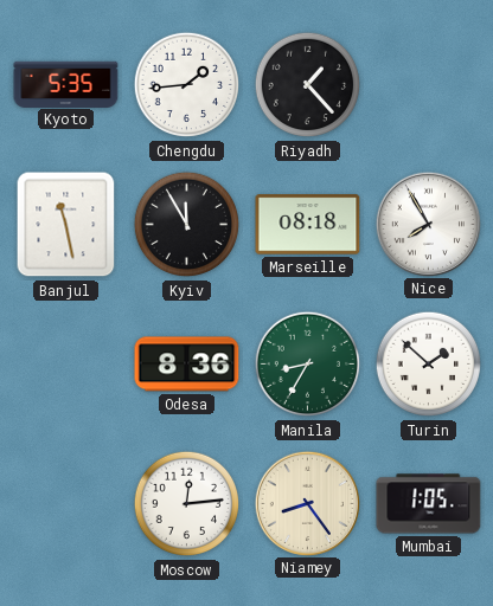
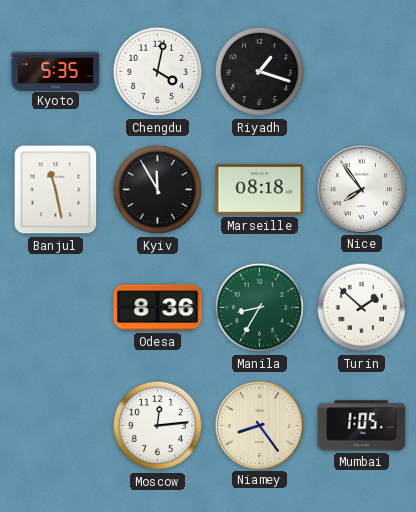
Chengdu: 1:44 -> 4:02 (158, 72)
Riyadh: 1:23 -> 1:18 (260, 72)
Nice: 7:55 -> 7:54 (361, 189)
